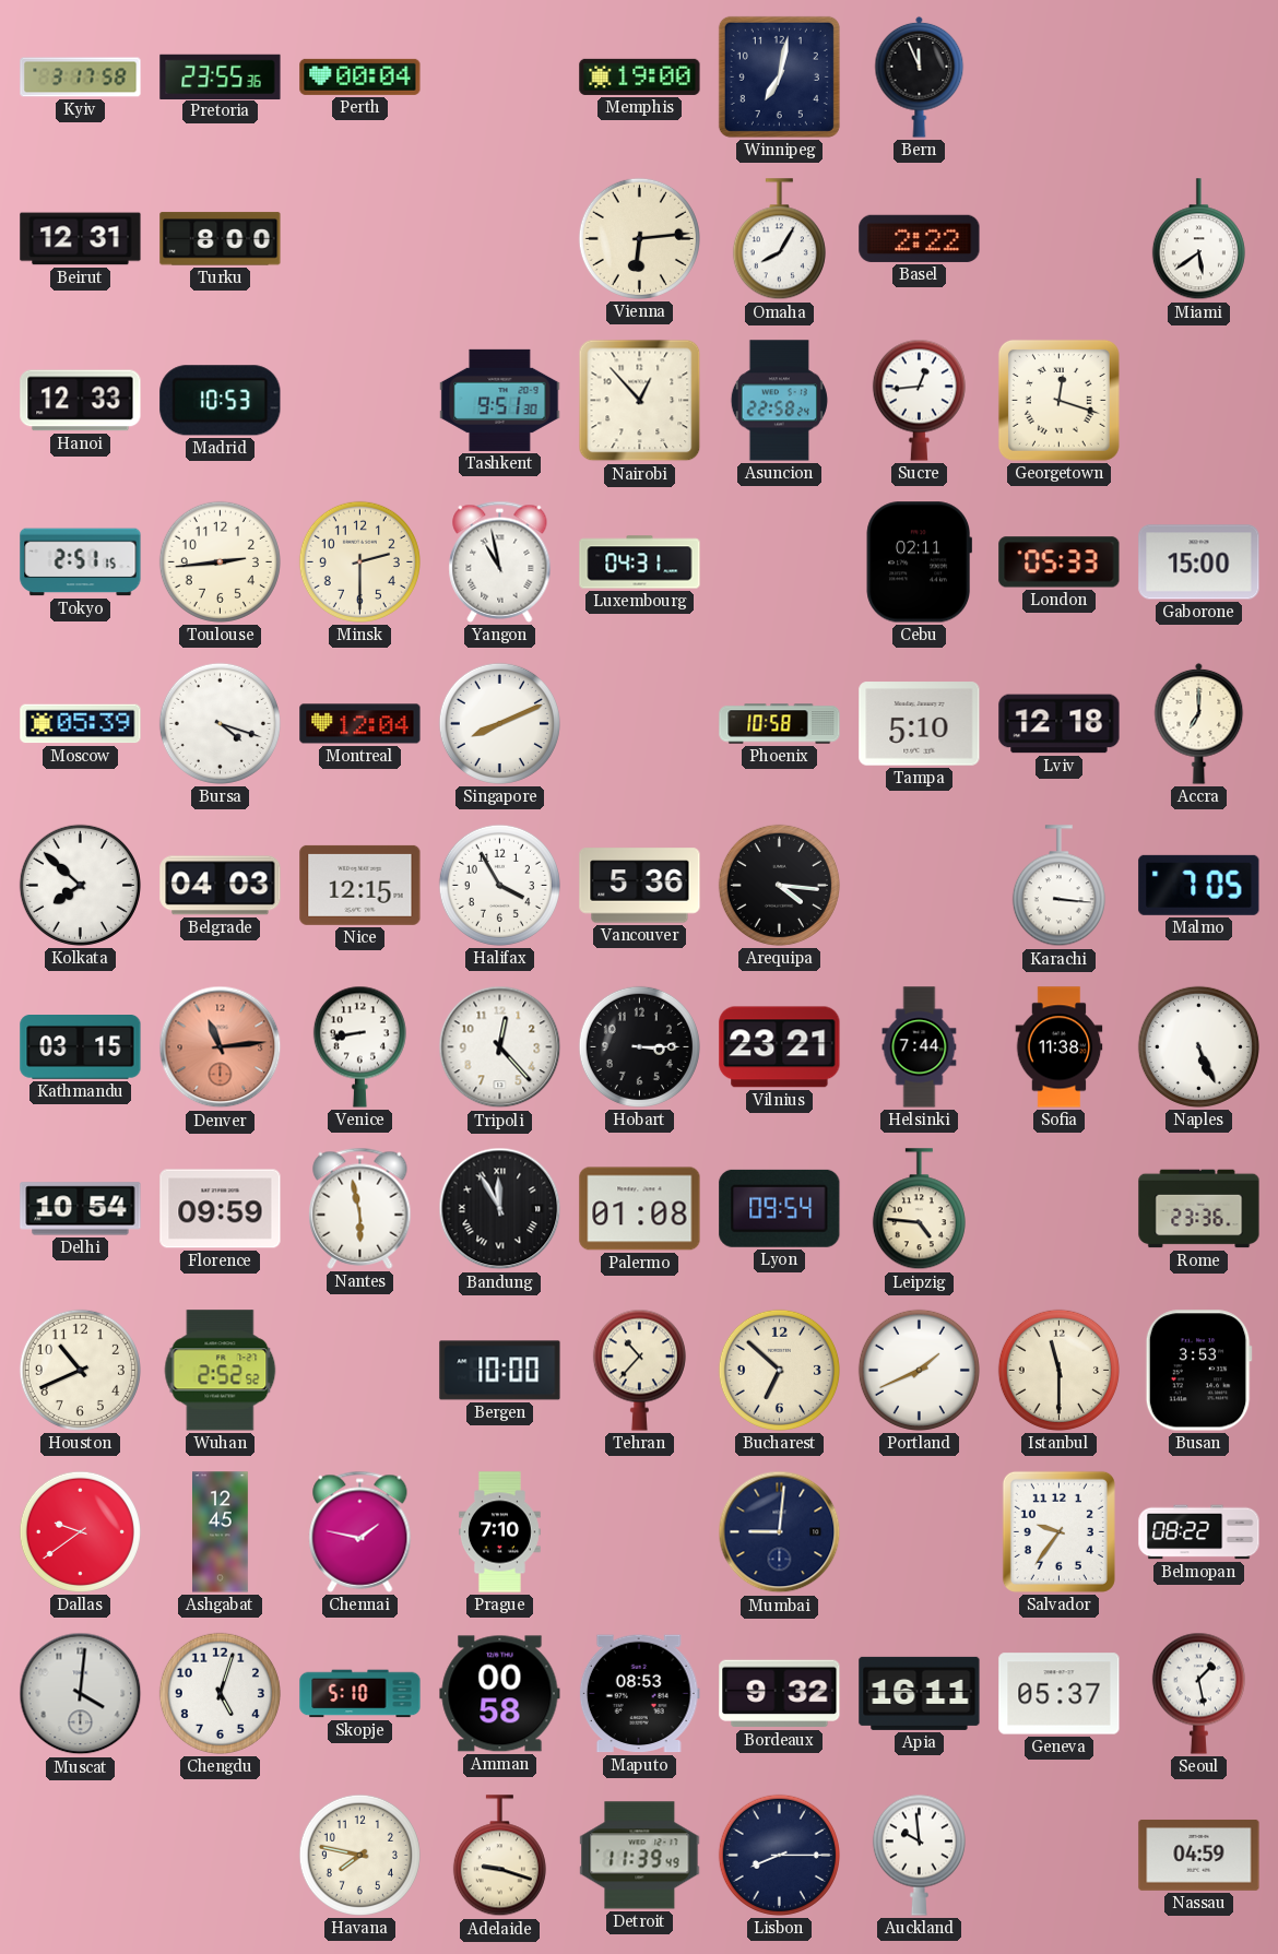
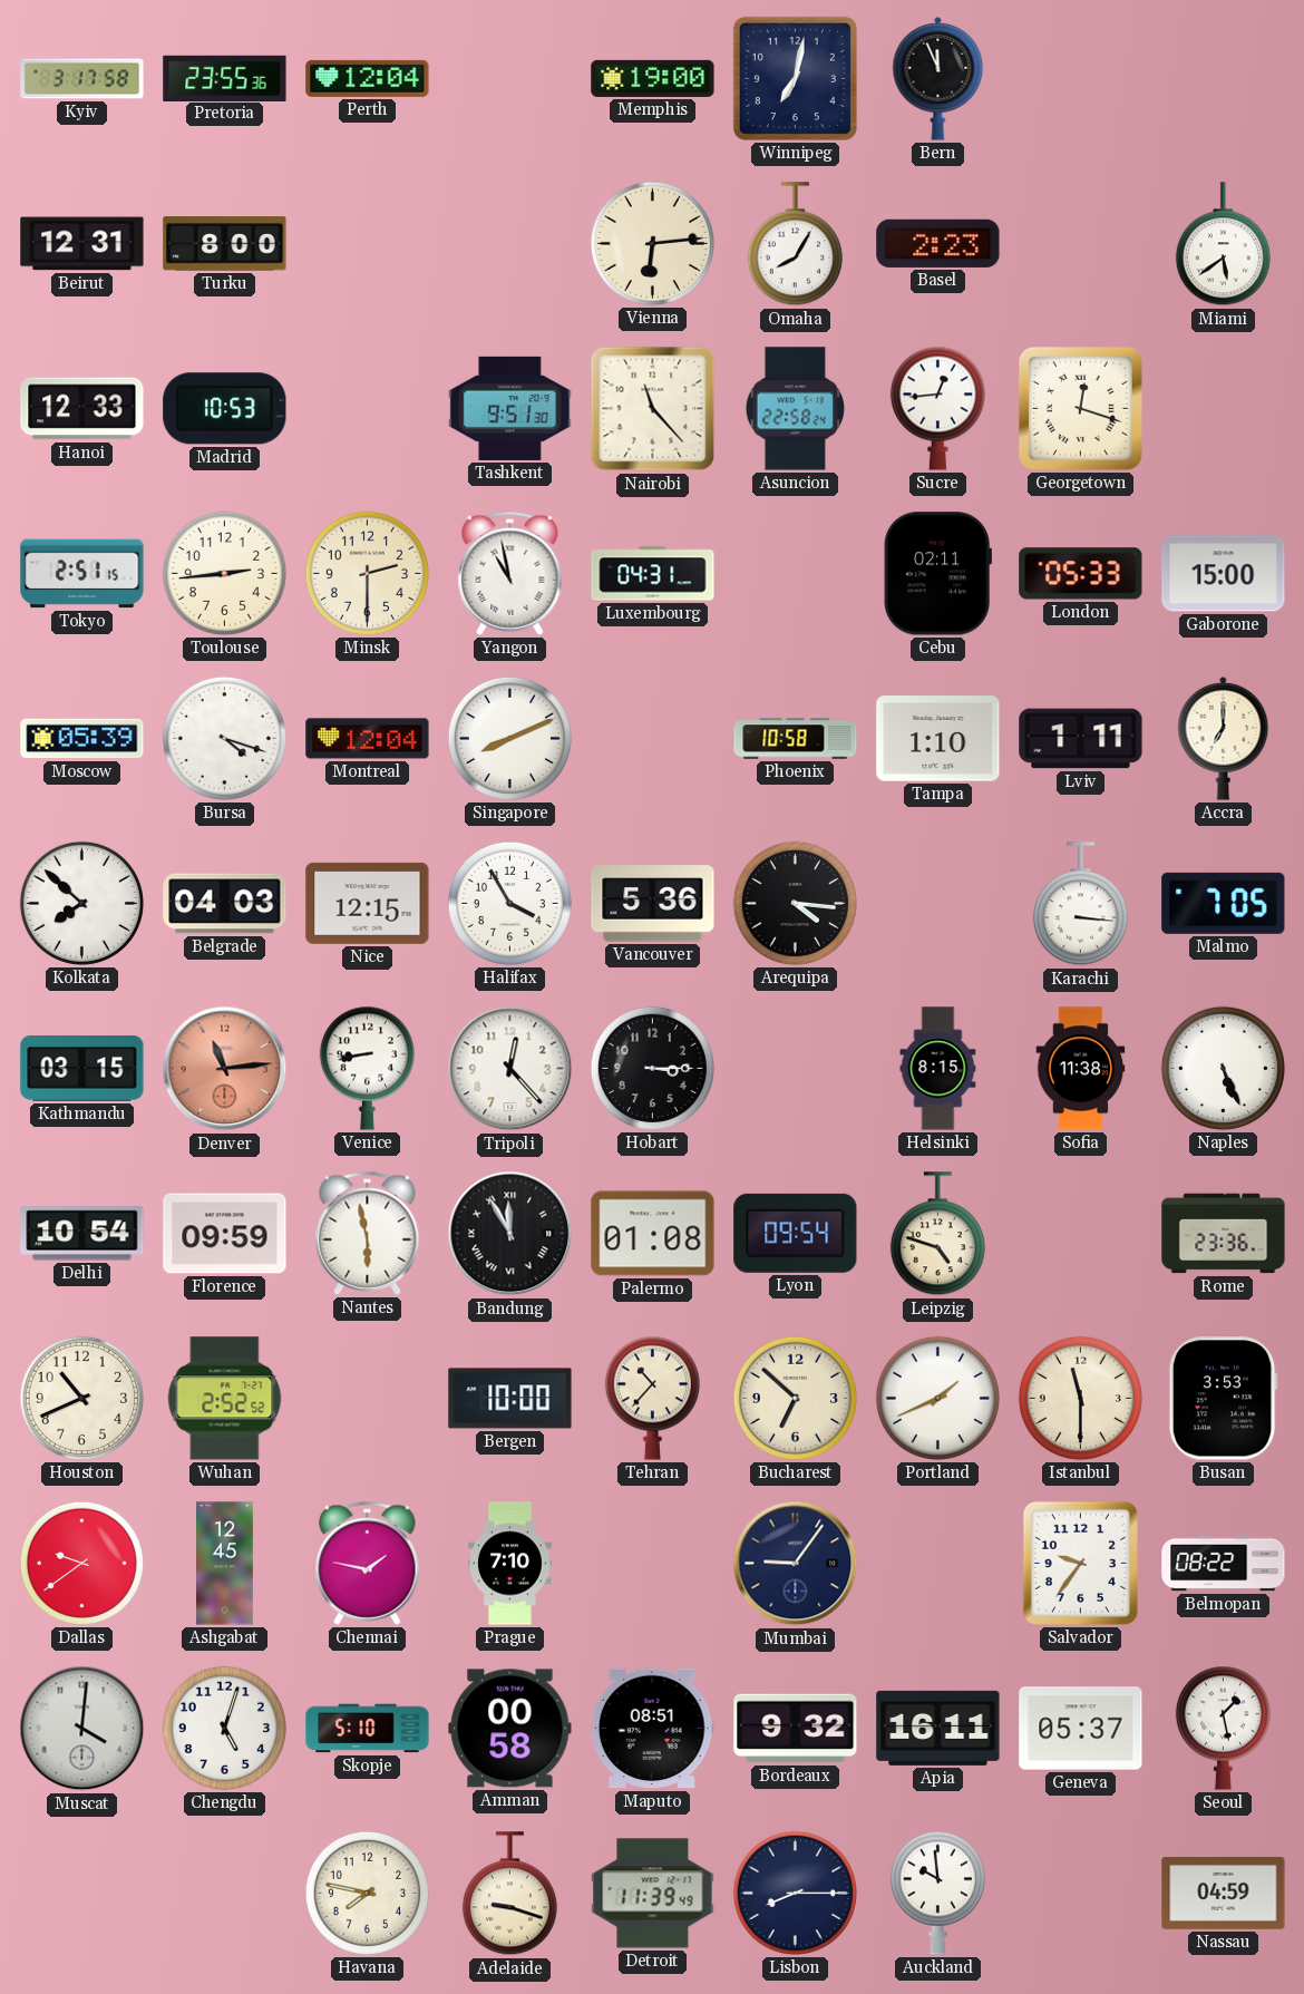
Perth: 00:04 -> 12:04 (368, 78)
Basel: 2:22 -> 2:23 (938, 243)
Nairobi: 12:53 -> 11:23 (653, 409)
Tampa: 5:10 -> 1:10 (938, 739)
Lviv: 12:18 -> 1:11 (1081, 739)
Vilnius: 23:21 -> none (780, 1047)
Helsinki: 7:44 -> 8:15 (938, 1069)
Leipzig: 4:46 -> 4:48 (937, 1234)
Mumbai: 9:01 -> 9:06 (796, 1564)
Maputo: 08:53 -> 08:51 (652, 1729)
